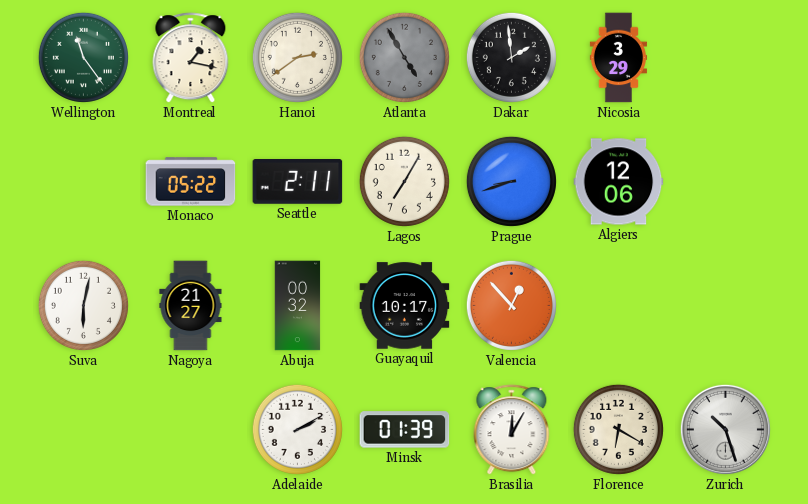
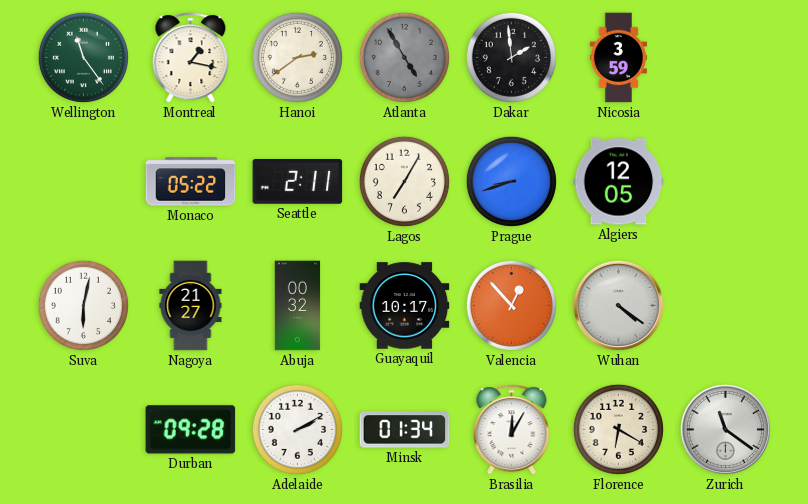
Nicosia: 3:29 -> 3:59 (618, 58)
Algiers: 12:06 -> 12:05 (619, 182)
Wuhan: none -> 4:21 (618, 305)
Durban: none -> 09:28 (191, 430)
Minsk: 01:39 -> 01:34 (405, 430)
Zurich: 10:27 -> 11:21 (725, 429)
